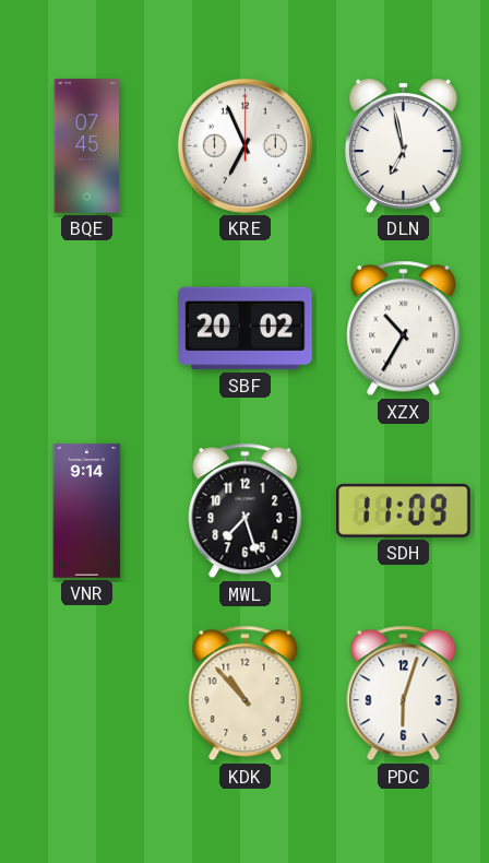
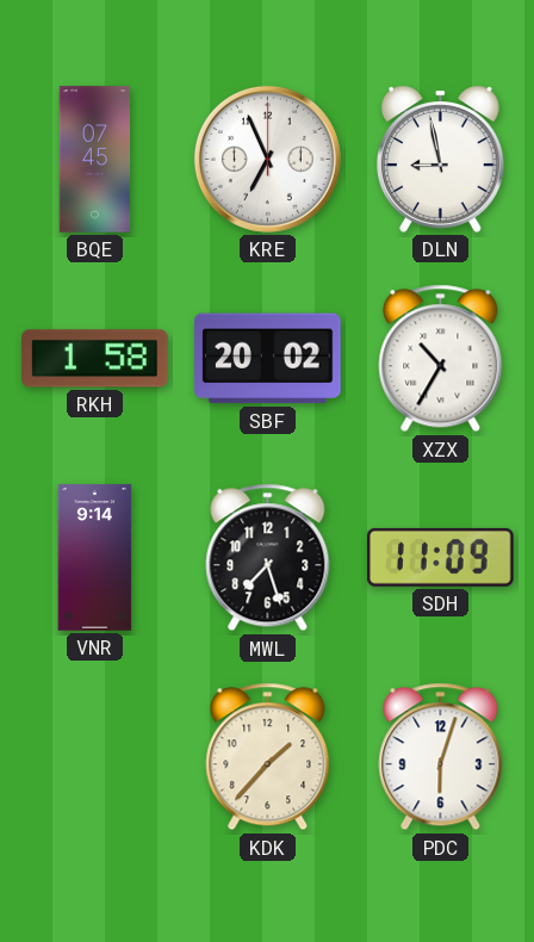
DLN: 6:58 -> 8:58 (441, 159)
RKH: none -> 1:58 (95, 359)
KDK: 10:53 -> 1:37 (268, 757)
